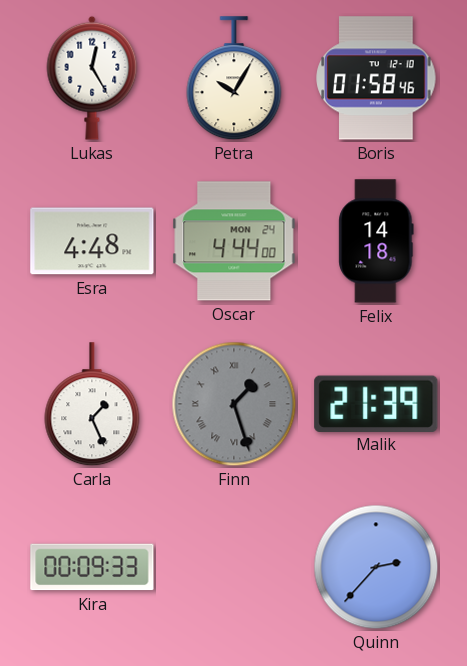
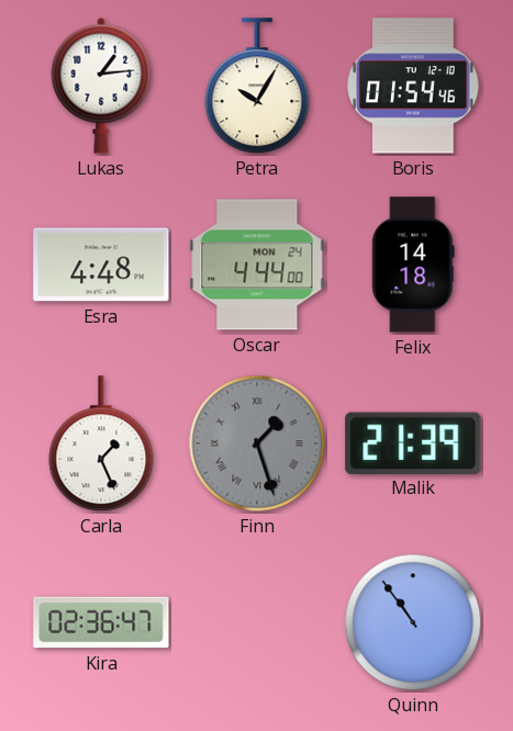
Lukas: 12:25 -> 1:14 (101, 86)
Boris: 01:58 -> 01:54 (413, 86)
Kira: 00:09 -> 02:36 (101, 622)
Quinn: 2:37 -> 10:54 (413, 622)
